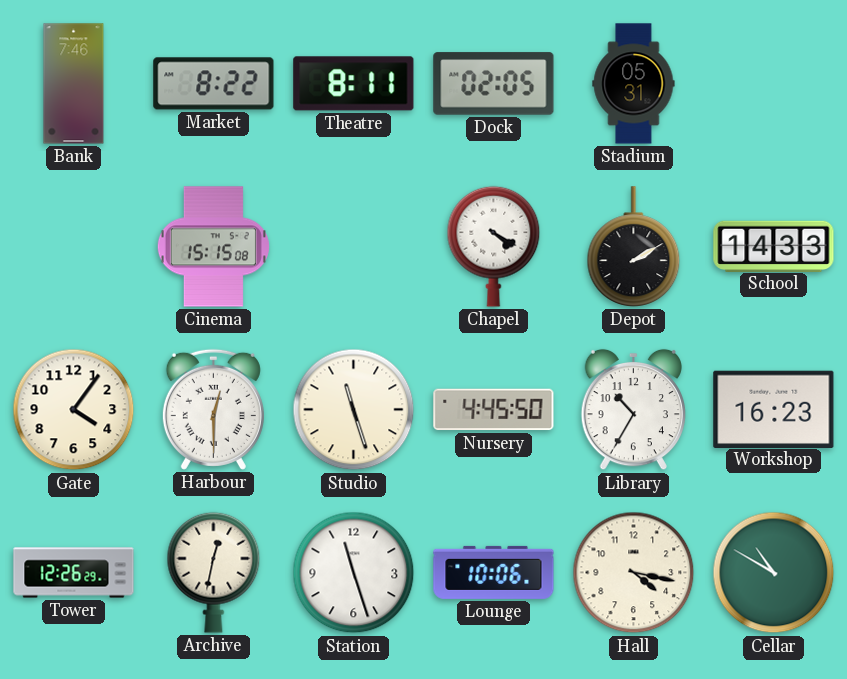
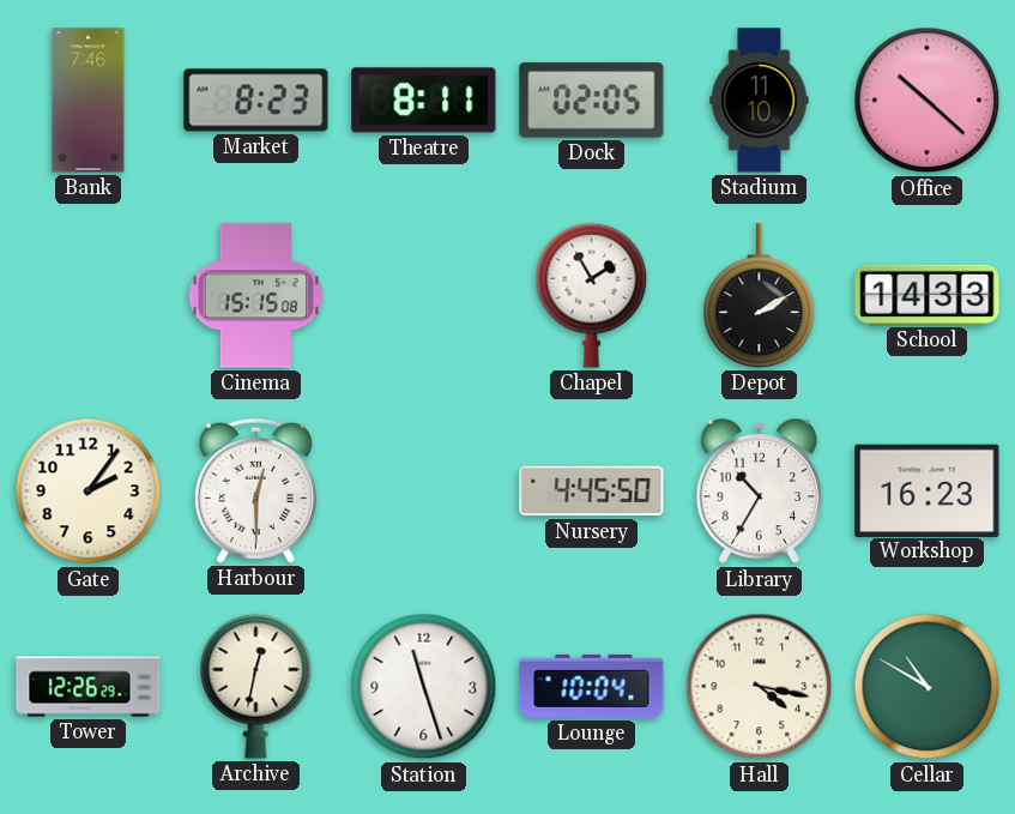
Market: 8:22 -> 8:23 (256, 101)
Stadium: 05:31 -> 11:10 (760, 101)
Office: none -> 10:22 (928, 101)
Chapel: 4:20 -> 1:55 (592, 295)
Gate: 4:06 -> 2:06 (89, 492)
Studio: 11:27 -> none (354, 410)
Lounge: 10:06 -> 10:04 (592, 686)
